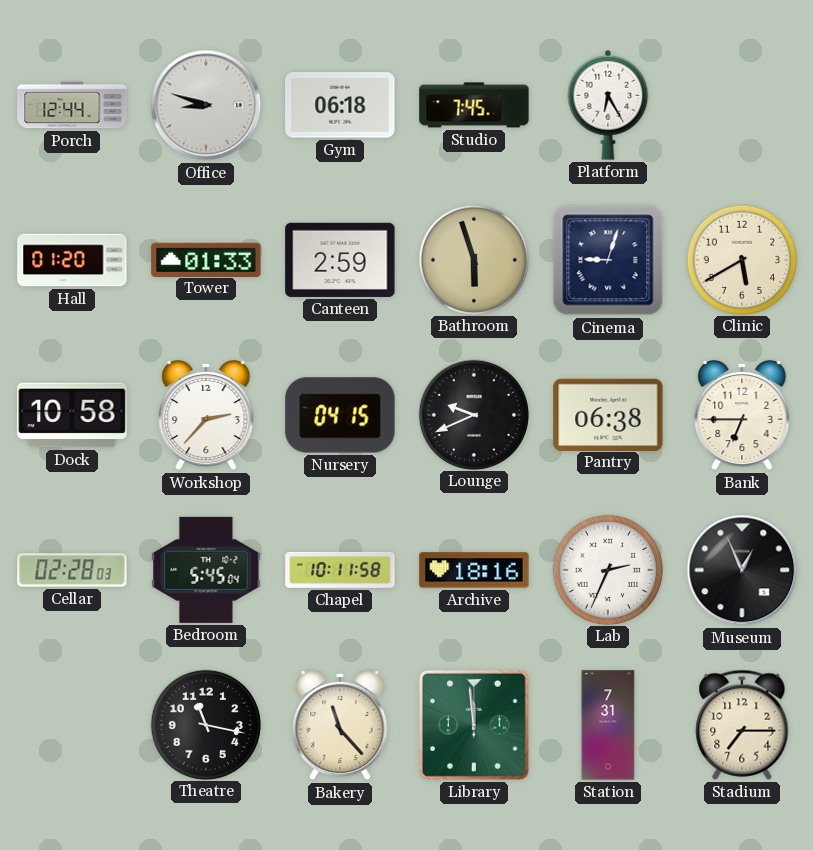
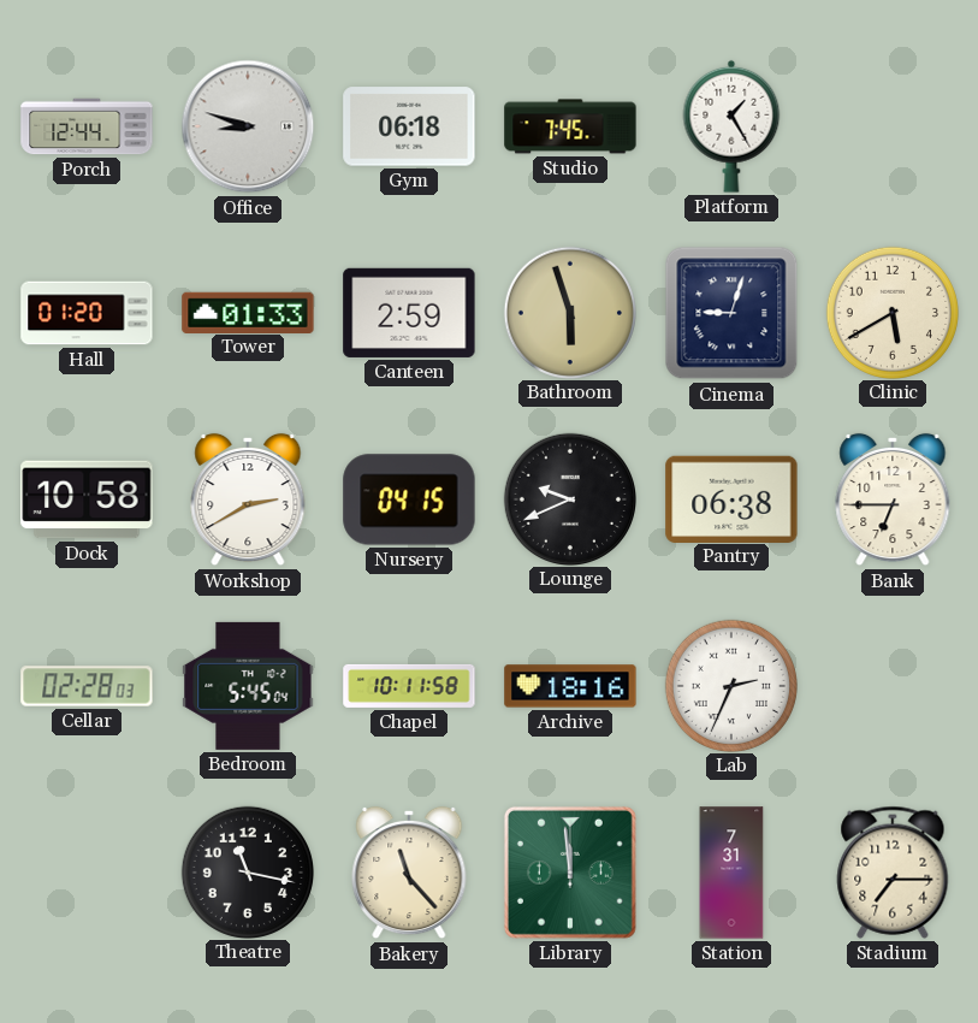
Platform: 6:25 -> 1:25 (731, 126)
Workshop: 2:37 -> 2:40 (248, 499)
Museum: 12:56 -> none (742, 570)
